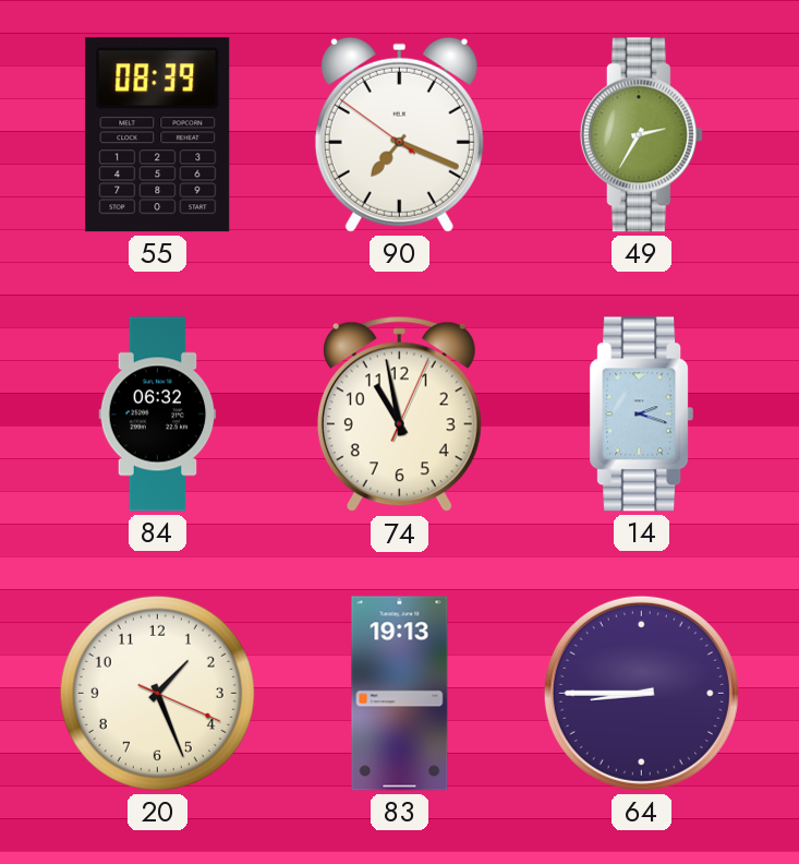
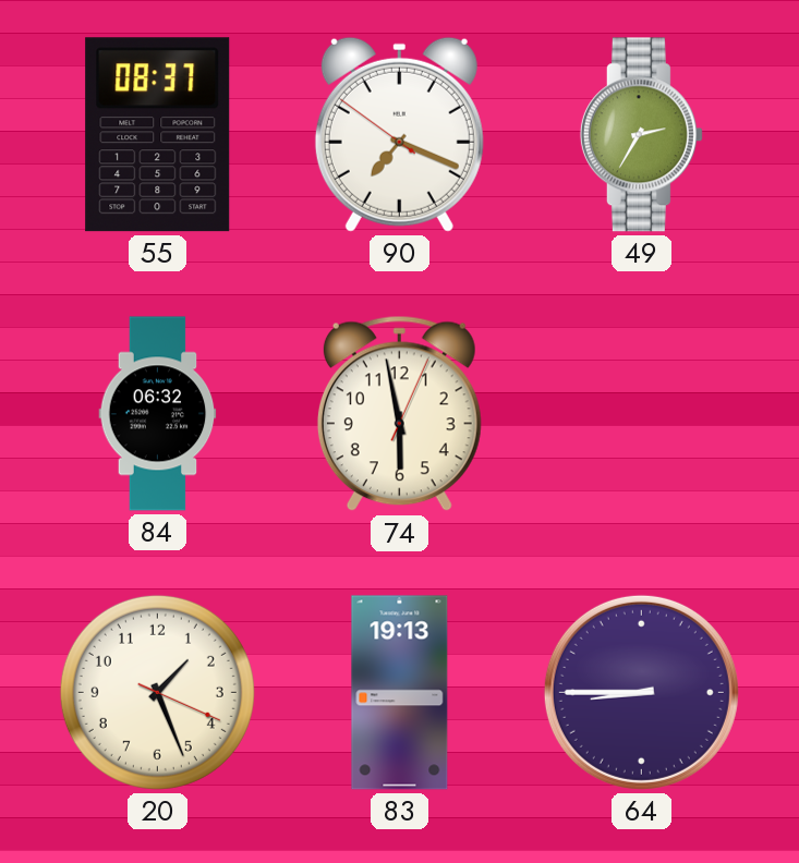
55: 08:39 -> 08:37 (158, 135)
74: 10:58 -> 5:58 (399, 414)
14: 2:18 -> none (642, 415)
